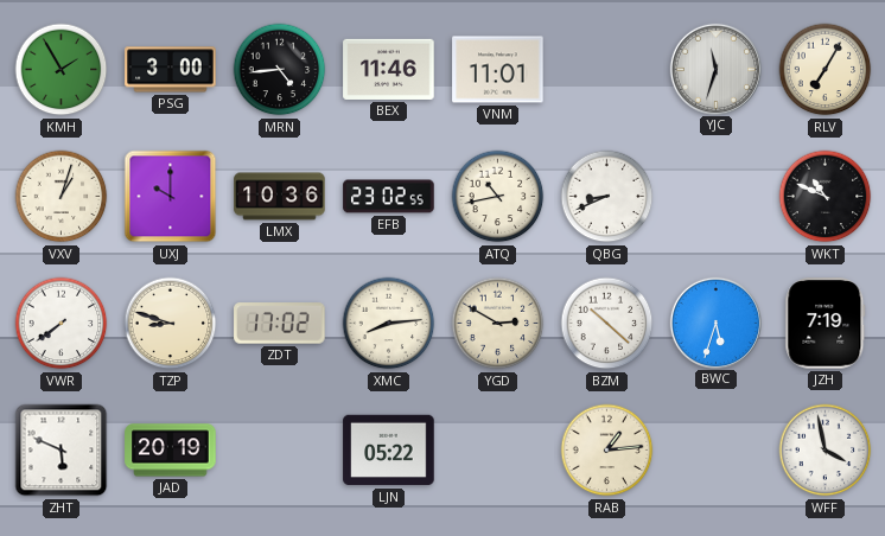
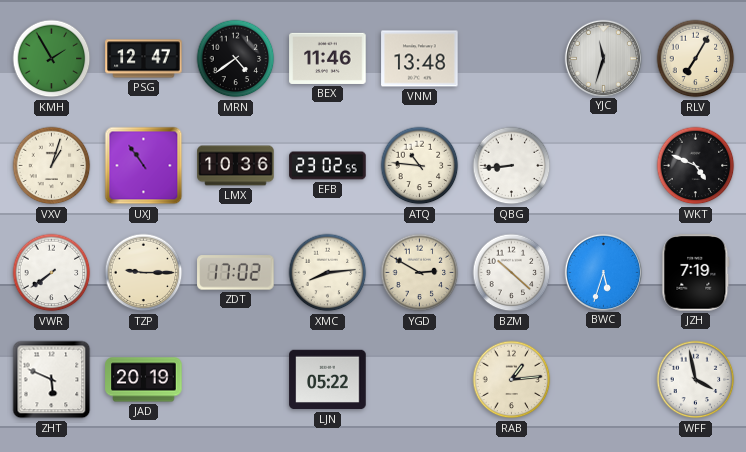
PSG: 3:00 -> 12:47 (144, 59)
MRN: 4:44 -> 4:39 (236, 59)
VNM: 11:01 -> 13:48 (420, 59)
UXJ: 10:00 -> 10:54 (144, 166)
ATQ: 10:43 -> 10:46 (420, 166)
QBG: 8:41 -> 8:44 (512, 166)
WKT: 10:49 -> 4:49 (696, 166)
TZP: 8:48 -> 9:15 (144, 273)
